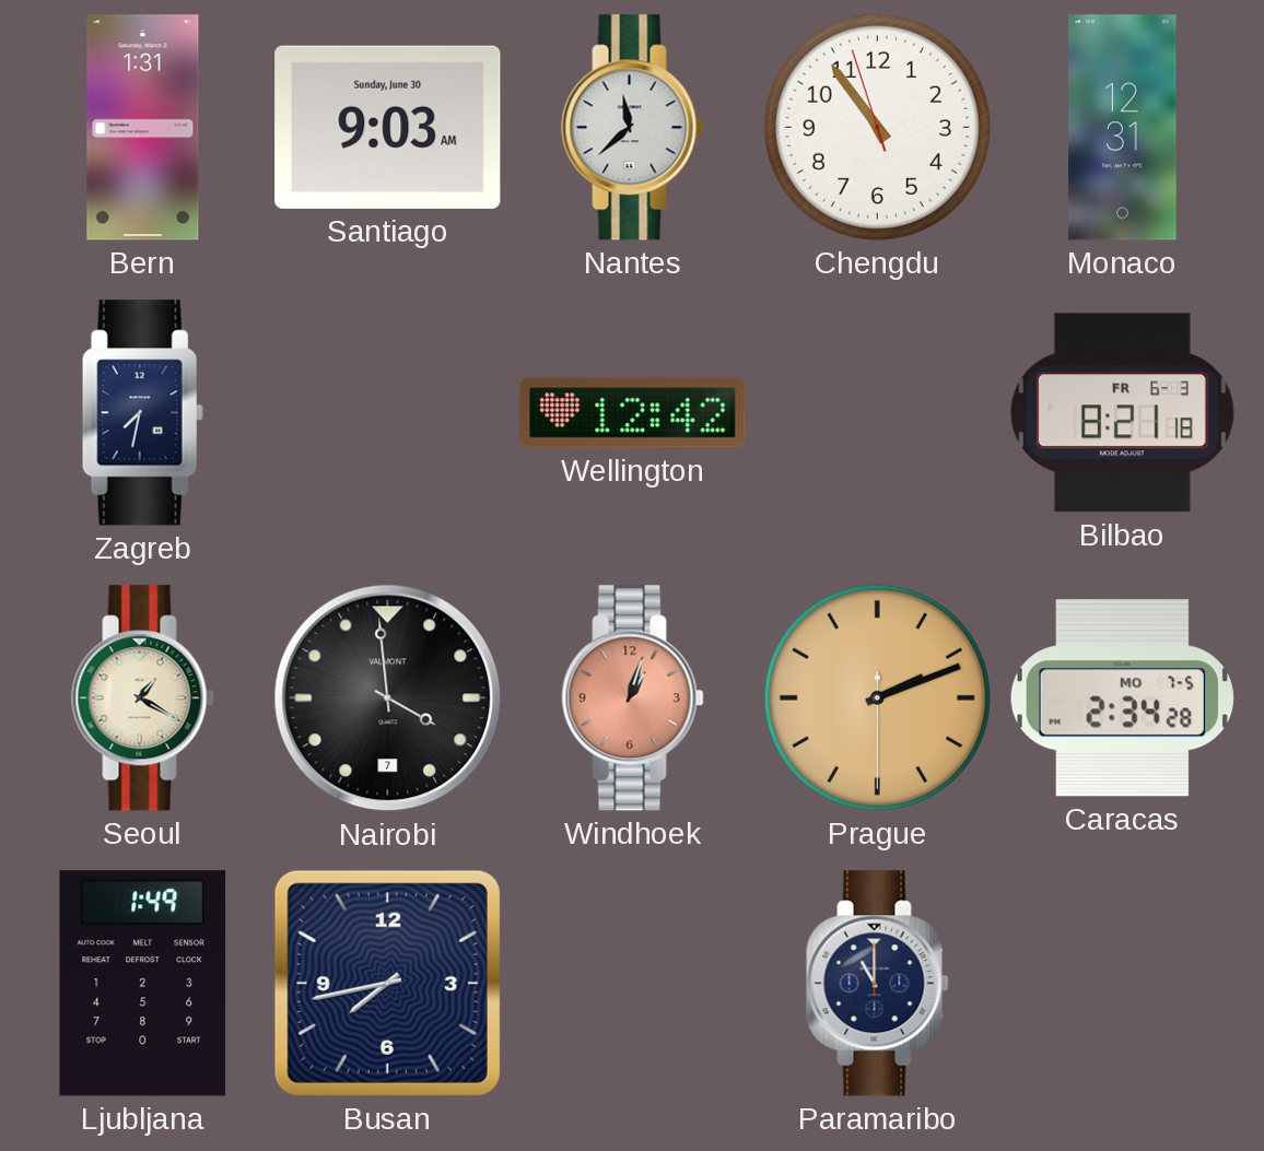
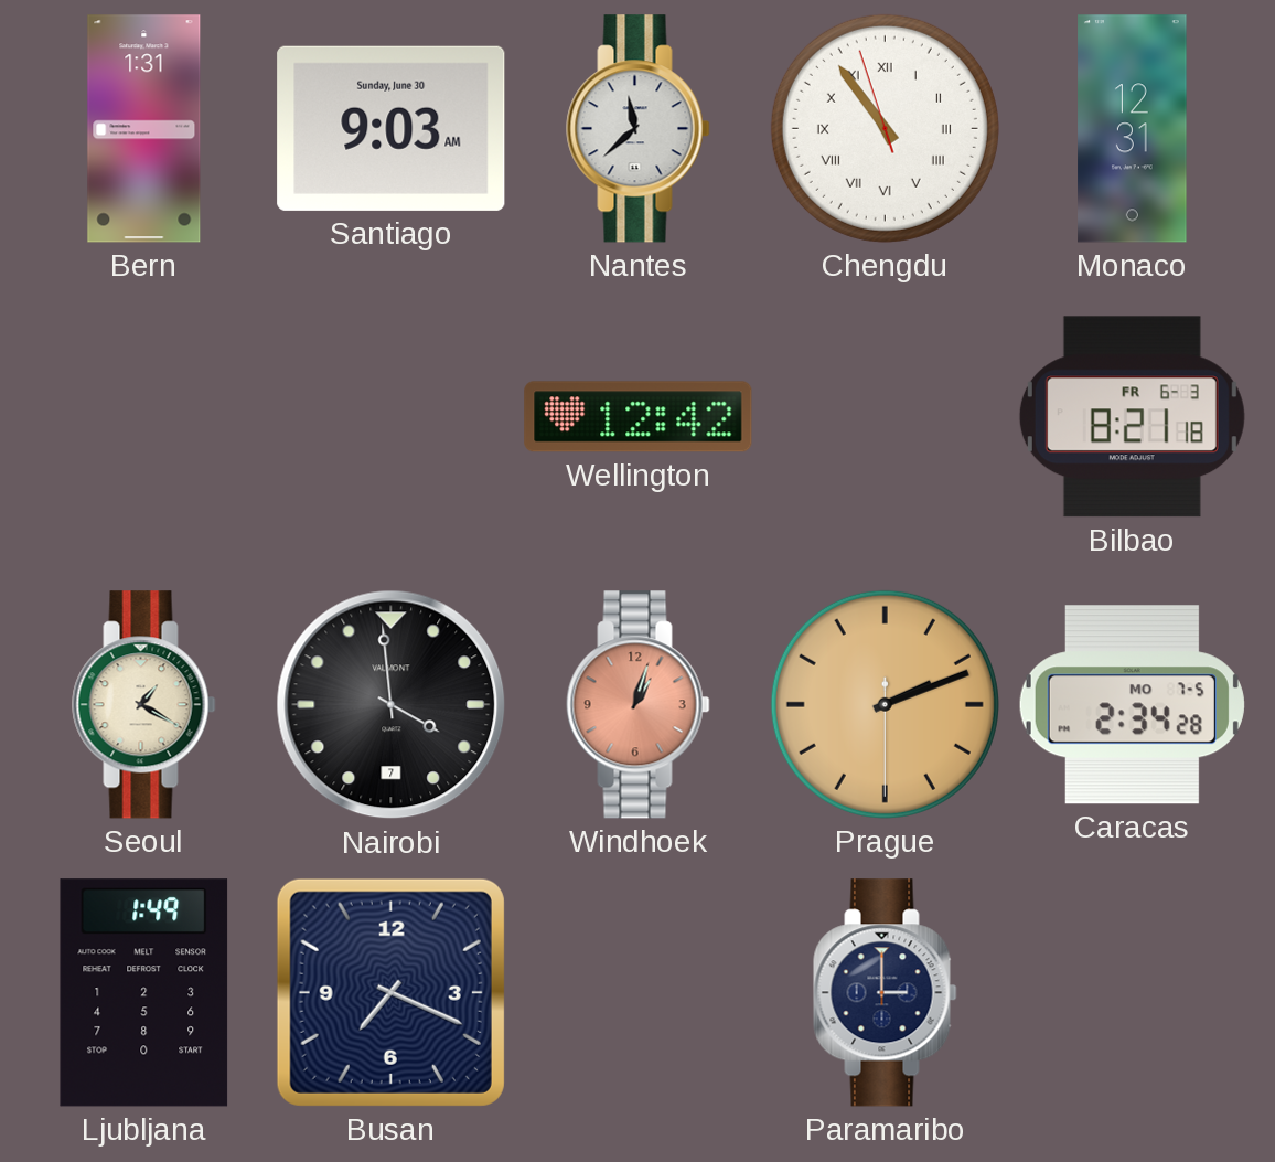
Chengdu numerals: Arabic -> Roman (885, 128)
Zagreb: 7:32 -> none (142, 413)
Busan: 7:43 -> 7:19 (390, 992)
Paramaribo: 11:00 -> 3:00 (886, 993)
